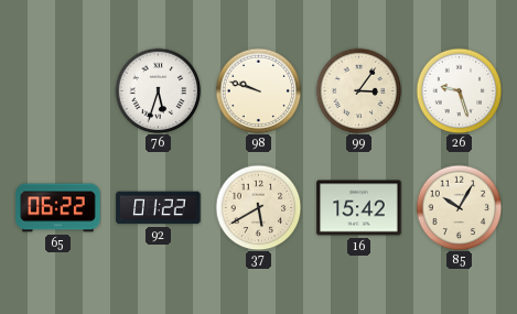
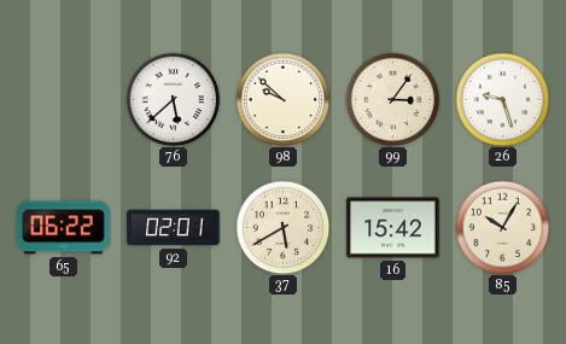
76: 5:33 -> 5:38 (173, 99)
98: 9:48 -> 9:52 (282, 99)
92: 01:22 -> 02:01 (174, 228)
